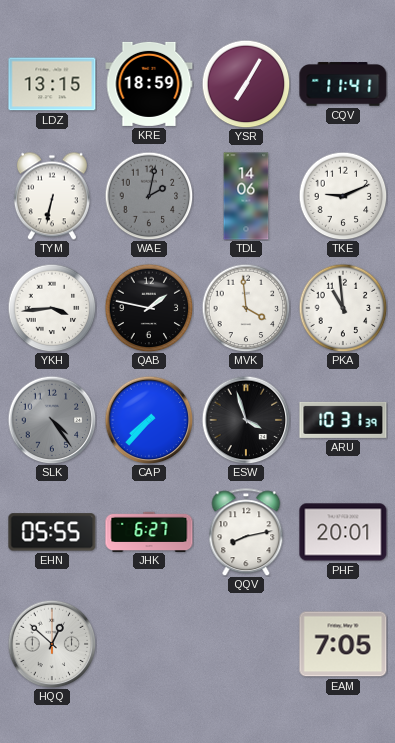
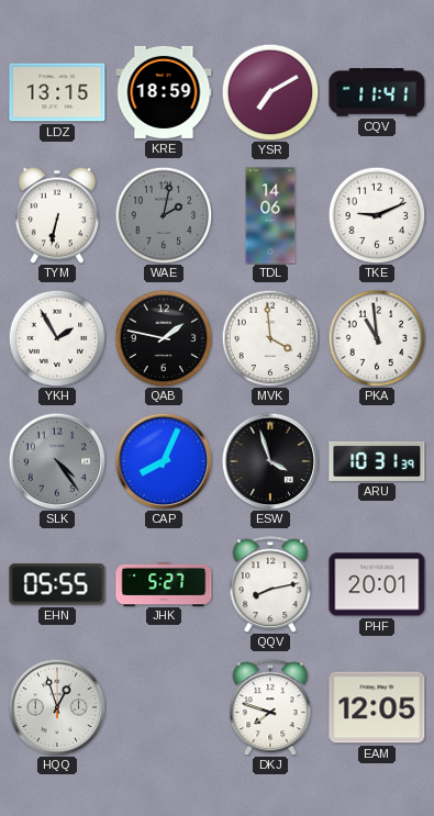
YSR: 7:05 -> 7:10 (270, 92)
YKH: 3:44 -> 1:55 (57, 338)
CAP: 7:37 -> 8:04 (164, 461)
JHK: 6:27 -> 5:27 (164, 583)
HQQ: 12:52 -> 12:57 (57, 707)
DKJ: none -> 7:48 (270, 707)
EAM: 7:05 -> 12:05 (377, 707)
